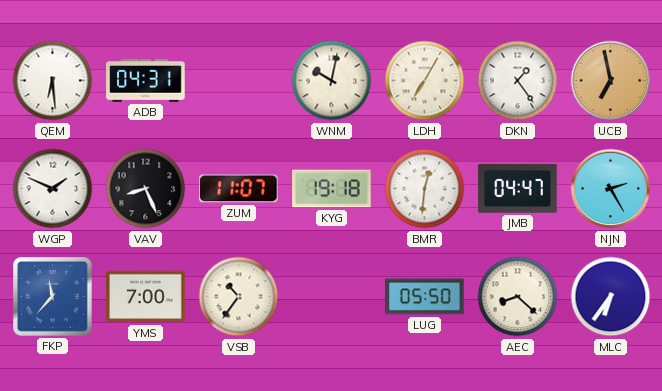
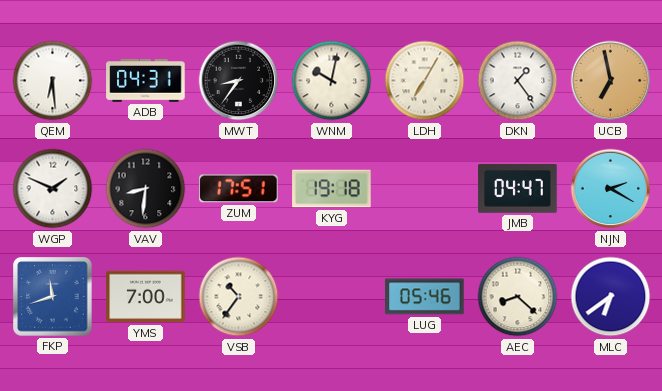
MWT: none -> 8:36 (239, 81)
VAV: 8:26 -> 8:31 (146, 189)
ZUM: 11:07 -> 17:51 (239, 189)
BMR: 12:31 -> none (425, 189)
NJN: 2:25 -> 2:20 (611, 189)
FKP: 11:37 -> 11:42 (53, 297)
LUG: 05:50 -> 05:46 (425, 297)
MLC: 6:36 -> 6:39 (611, 297)
